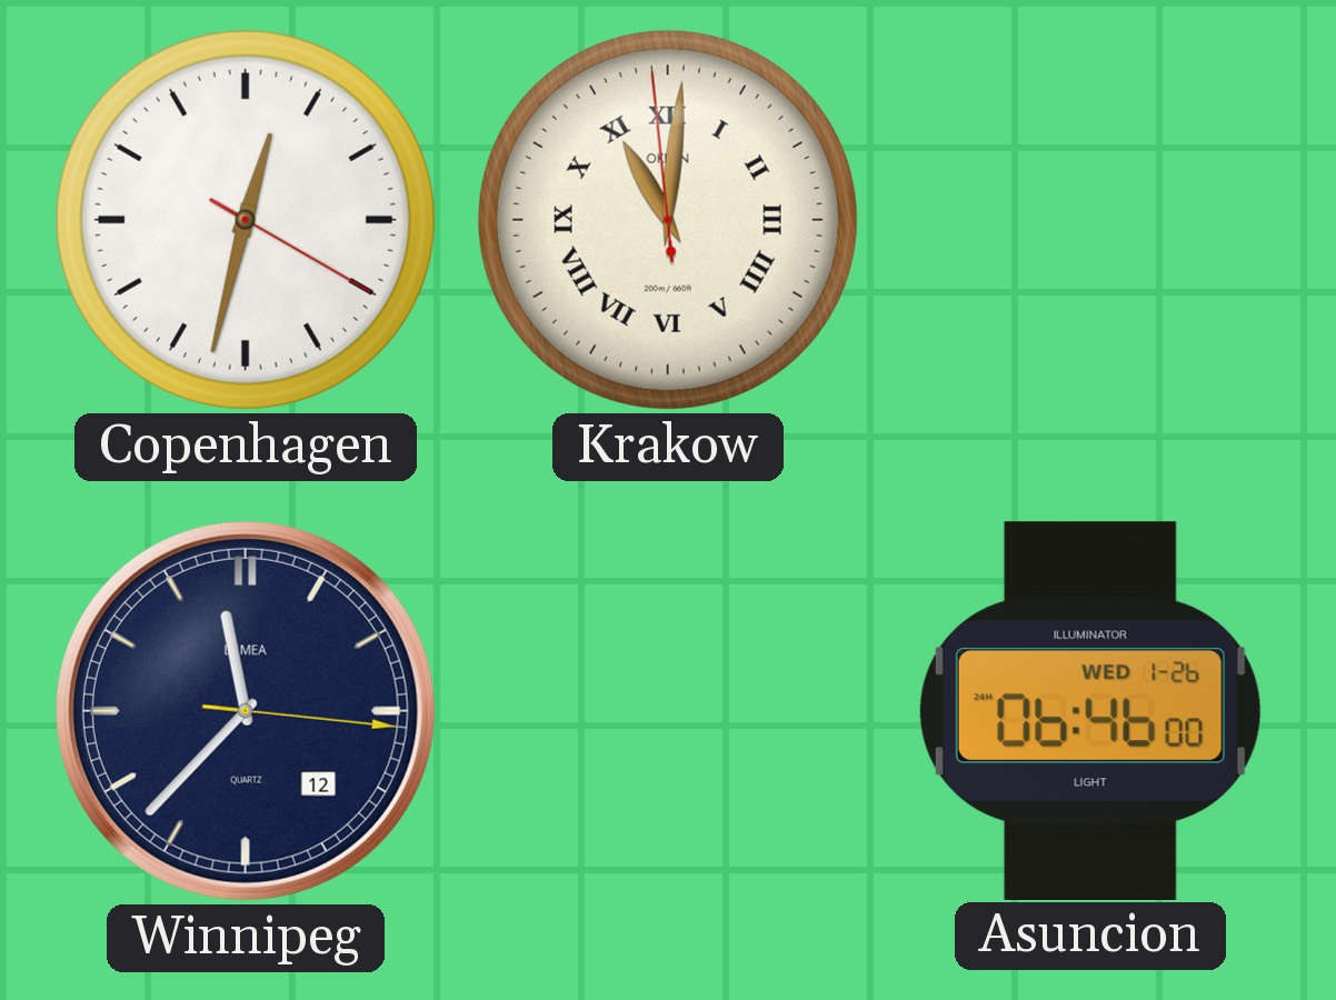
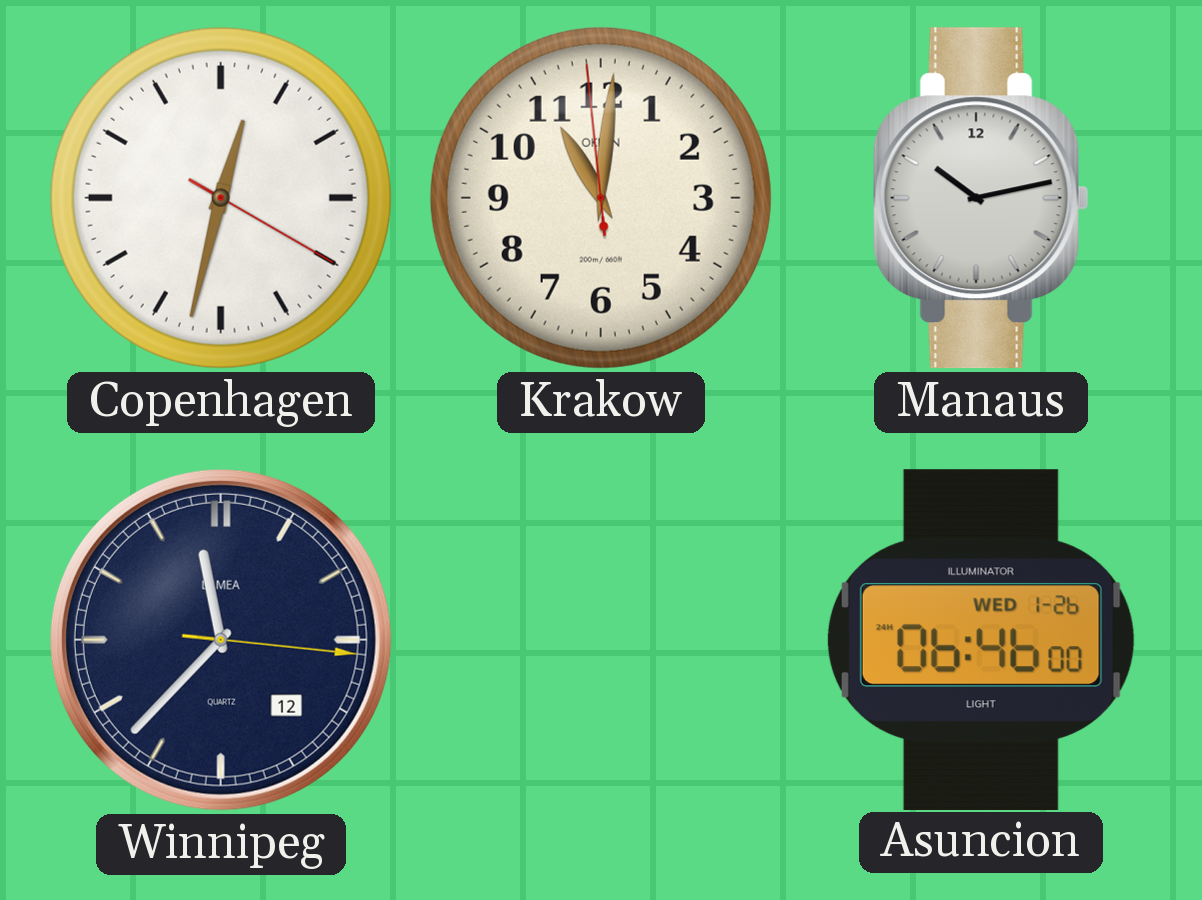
Krakow numerals: Roman -> Arabic (601, 198)
Manaus: none -> 10:13 (981, 198)
